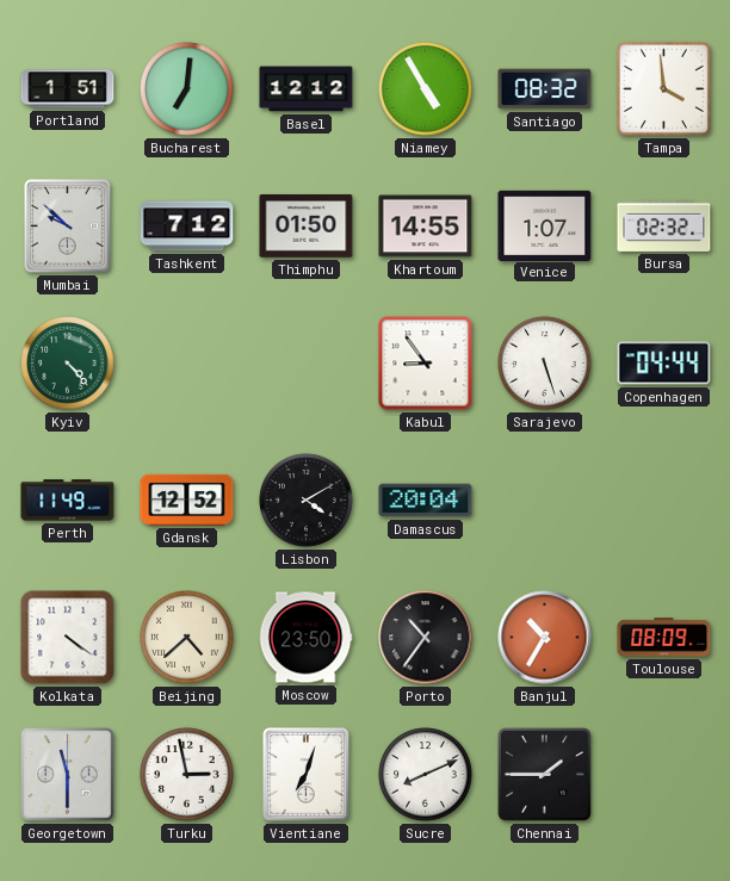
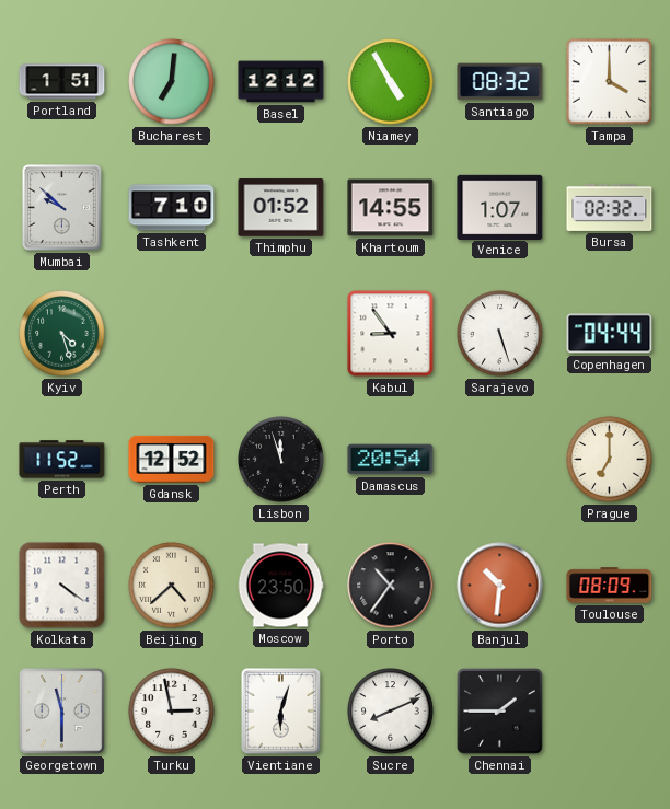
Tampa: 3:59 -> 4:00 (609, 81)
Tashkent: 7:12 -> 7:10 (172, 208)
Thimphu: 01:50 -> 01:52 (281, 208)
Kyiv: 4:23 -> 4:27 (62, 334)
Perth: 11:49 -> 11:52 (62, 460)
Lisbon: 4:10 -> 11:57 (281, 460)
Damascus: 20:04 -> 20:54 (391, 460)
Prague: none -> 7:00 (610, 460)
Banjul: 10:35 -> 10:31 (500, 586)
Vientiane: 7:03 -> 6:03 (281, 712)
